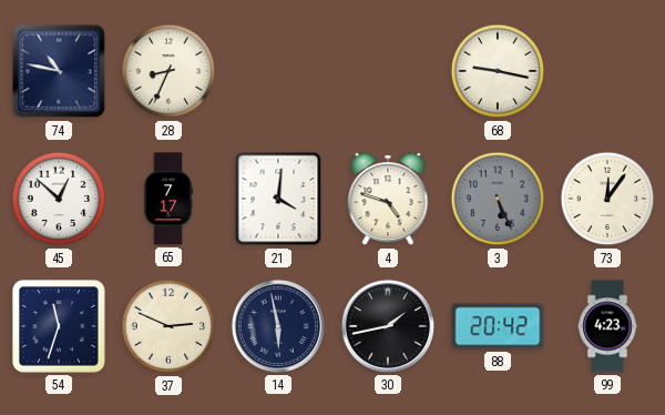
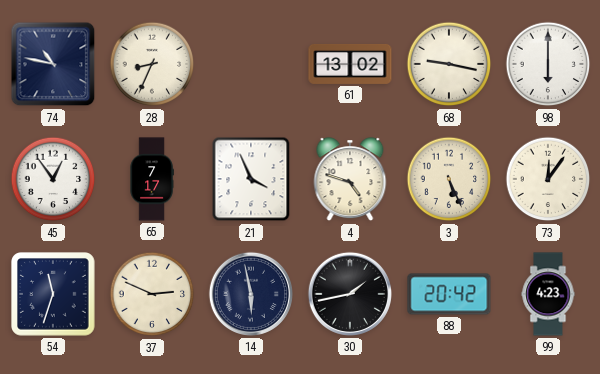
61: none -> 13:02 (350, 64)
98: none -> 6:00 (548, 64)
45: 12:52 -> 12:54 (53, 179)
21: 4:01 -> 3:56 (251, 179)
3 dial: grey -> cream (449, 179)
